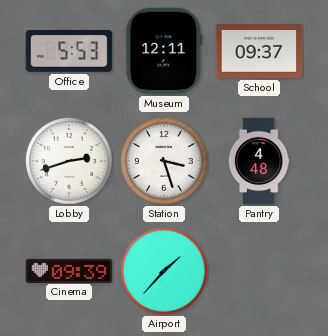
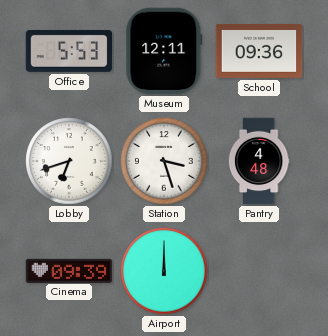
School: 09:37 -> 09:36 (259, 51)
Lobby: 2:42 -> 6:42 (69, 161)
Airport: 1:37 -> 12:00 (164, 271)
